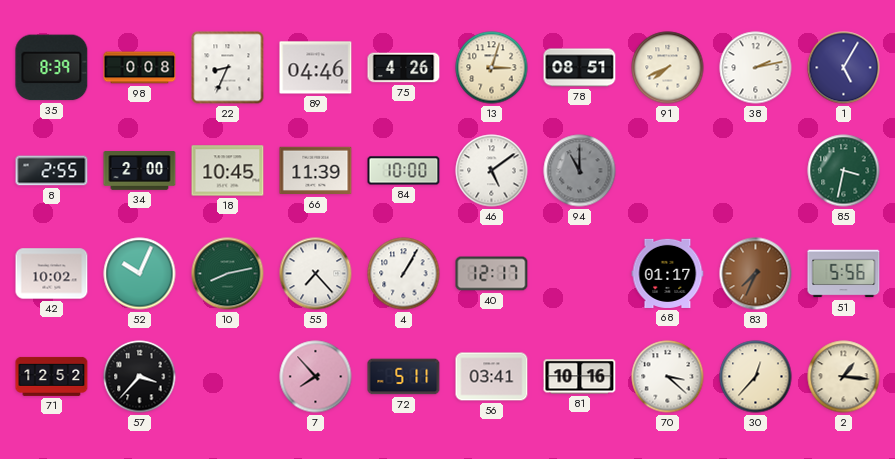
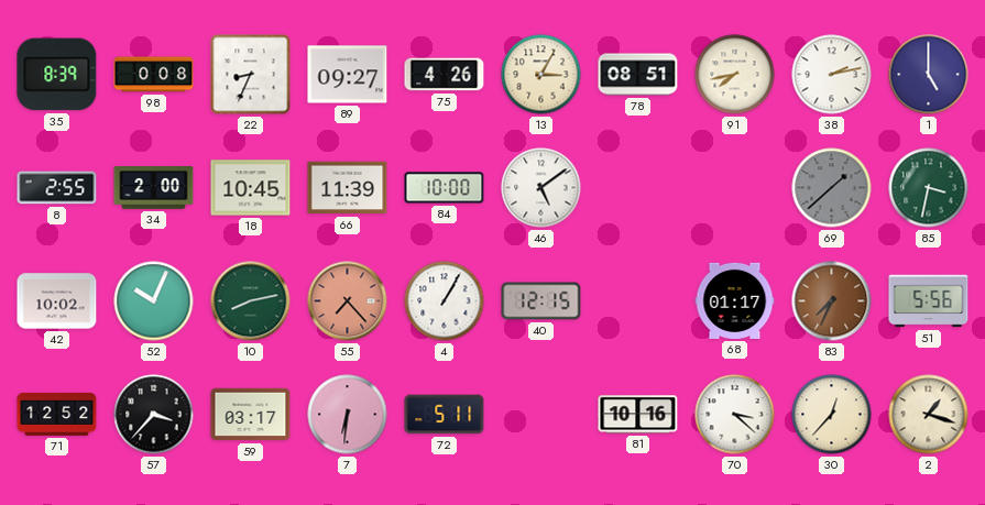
89: 04:46 -> 09:27 (348, 75)
13: 3:03 -> 3:05 (541, 75)
91: 7:41 -> 7:43 (735, 75)
1: 5:05 -> 5:00 (929, 75)
94: 11:00 -> none (580, 171)
69: none -> 1:38 (832, 188)
55 dial: white -> salmon (348, 301)
40: 12:17 -> 12:15 (541, 301)
59: none -> 03:17 (251, 415)
7: 7:53 -> 6:31 (348, 415)
56: 03:41 -> none (492, 377)
2: 1:16 -> 1:18 (929, 415)
